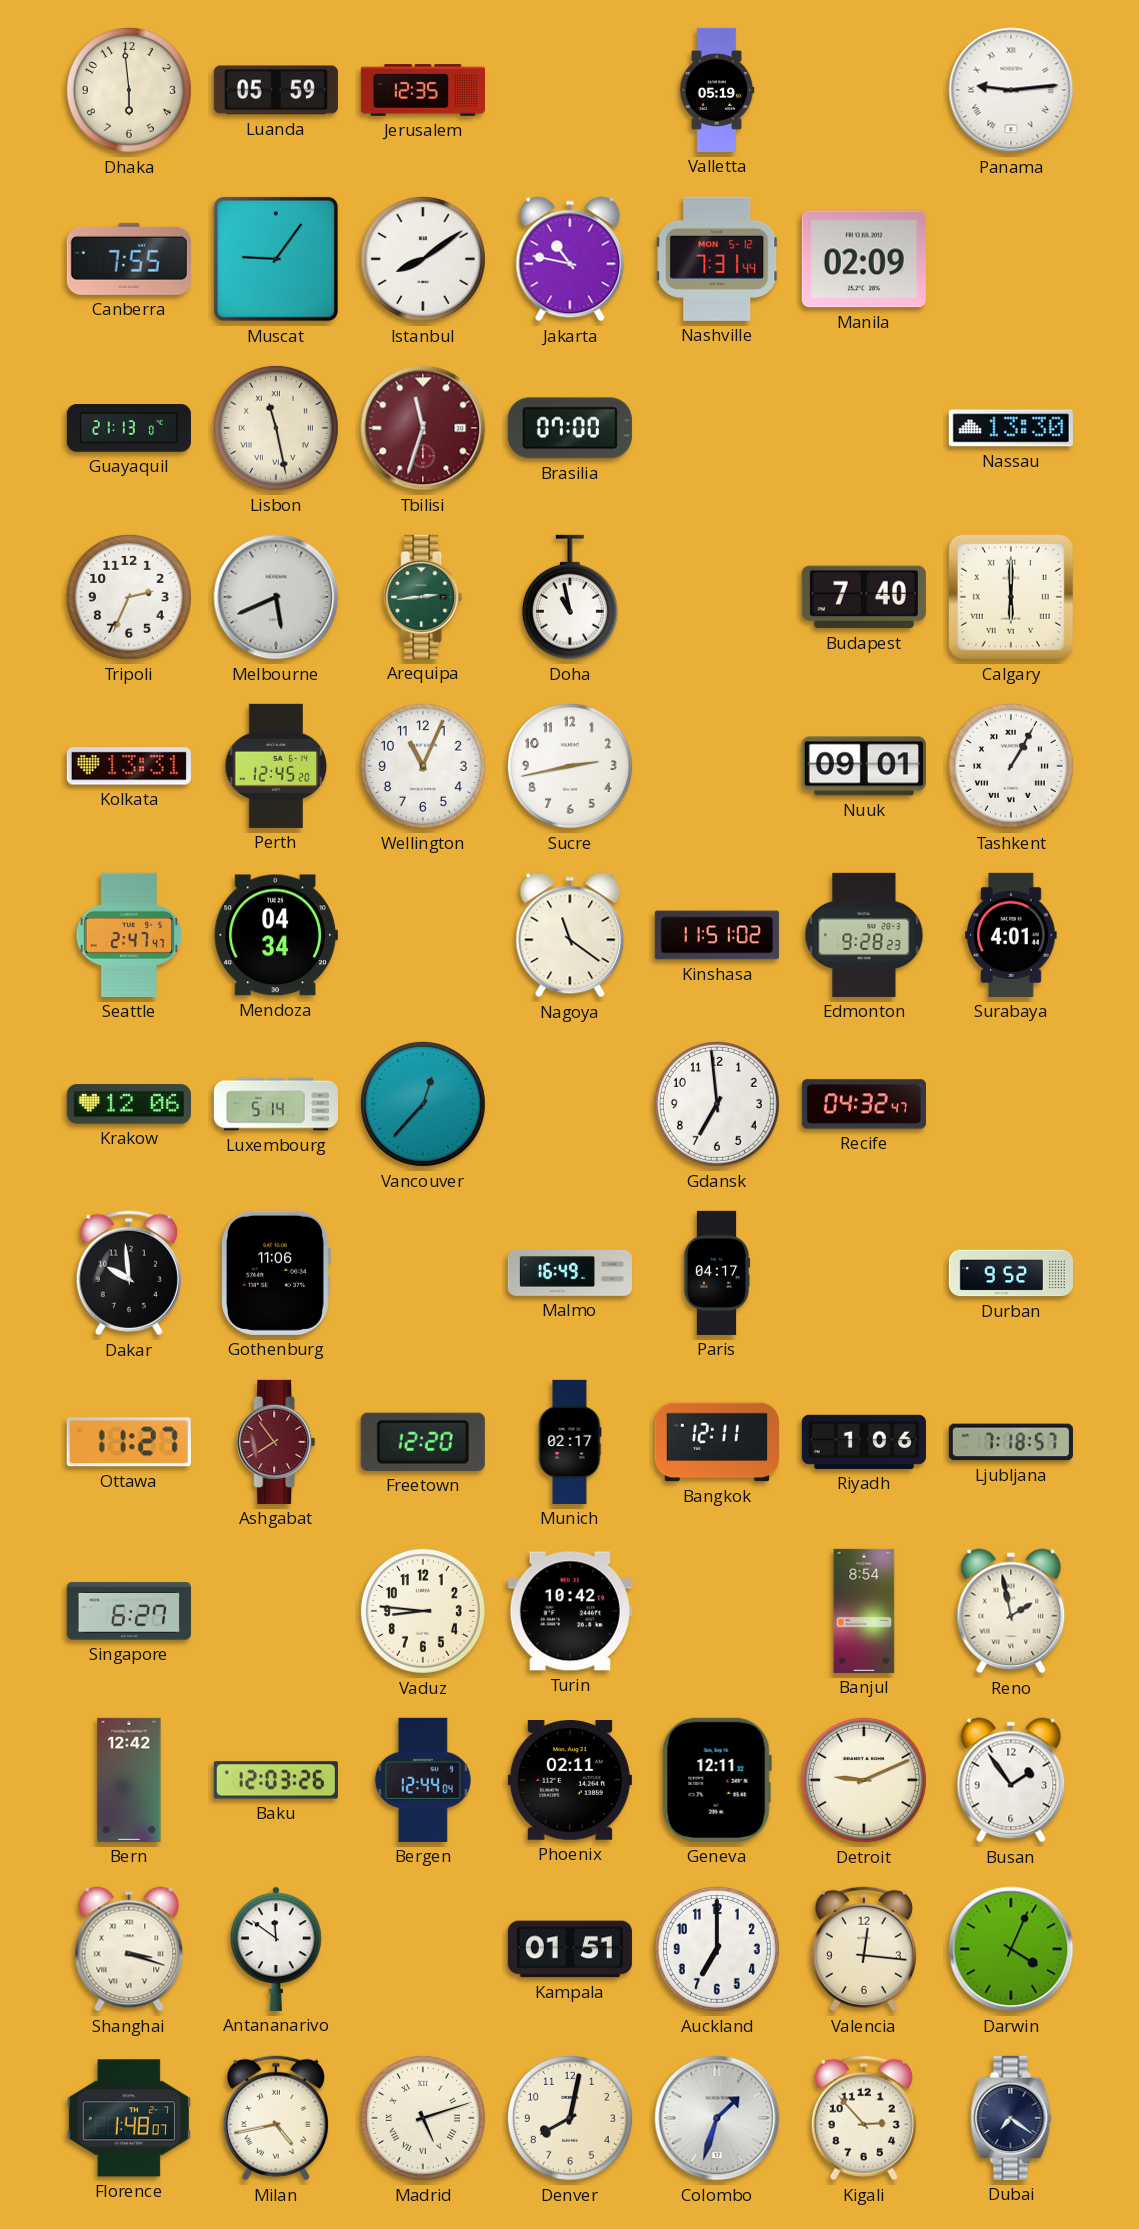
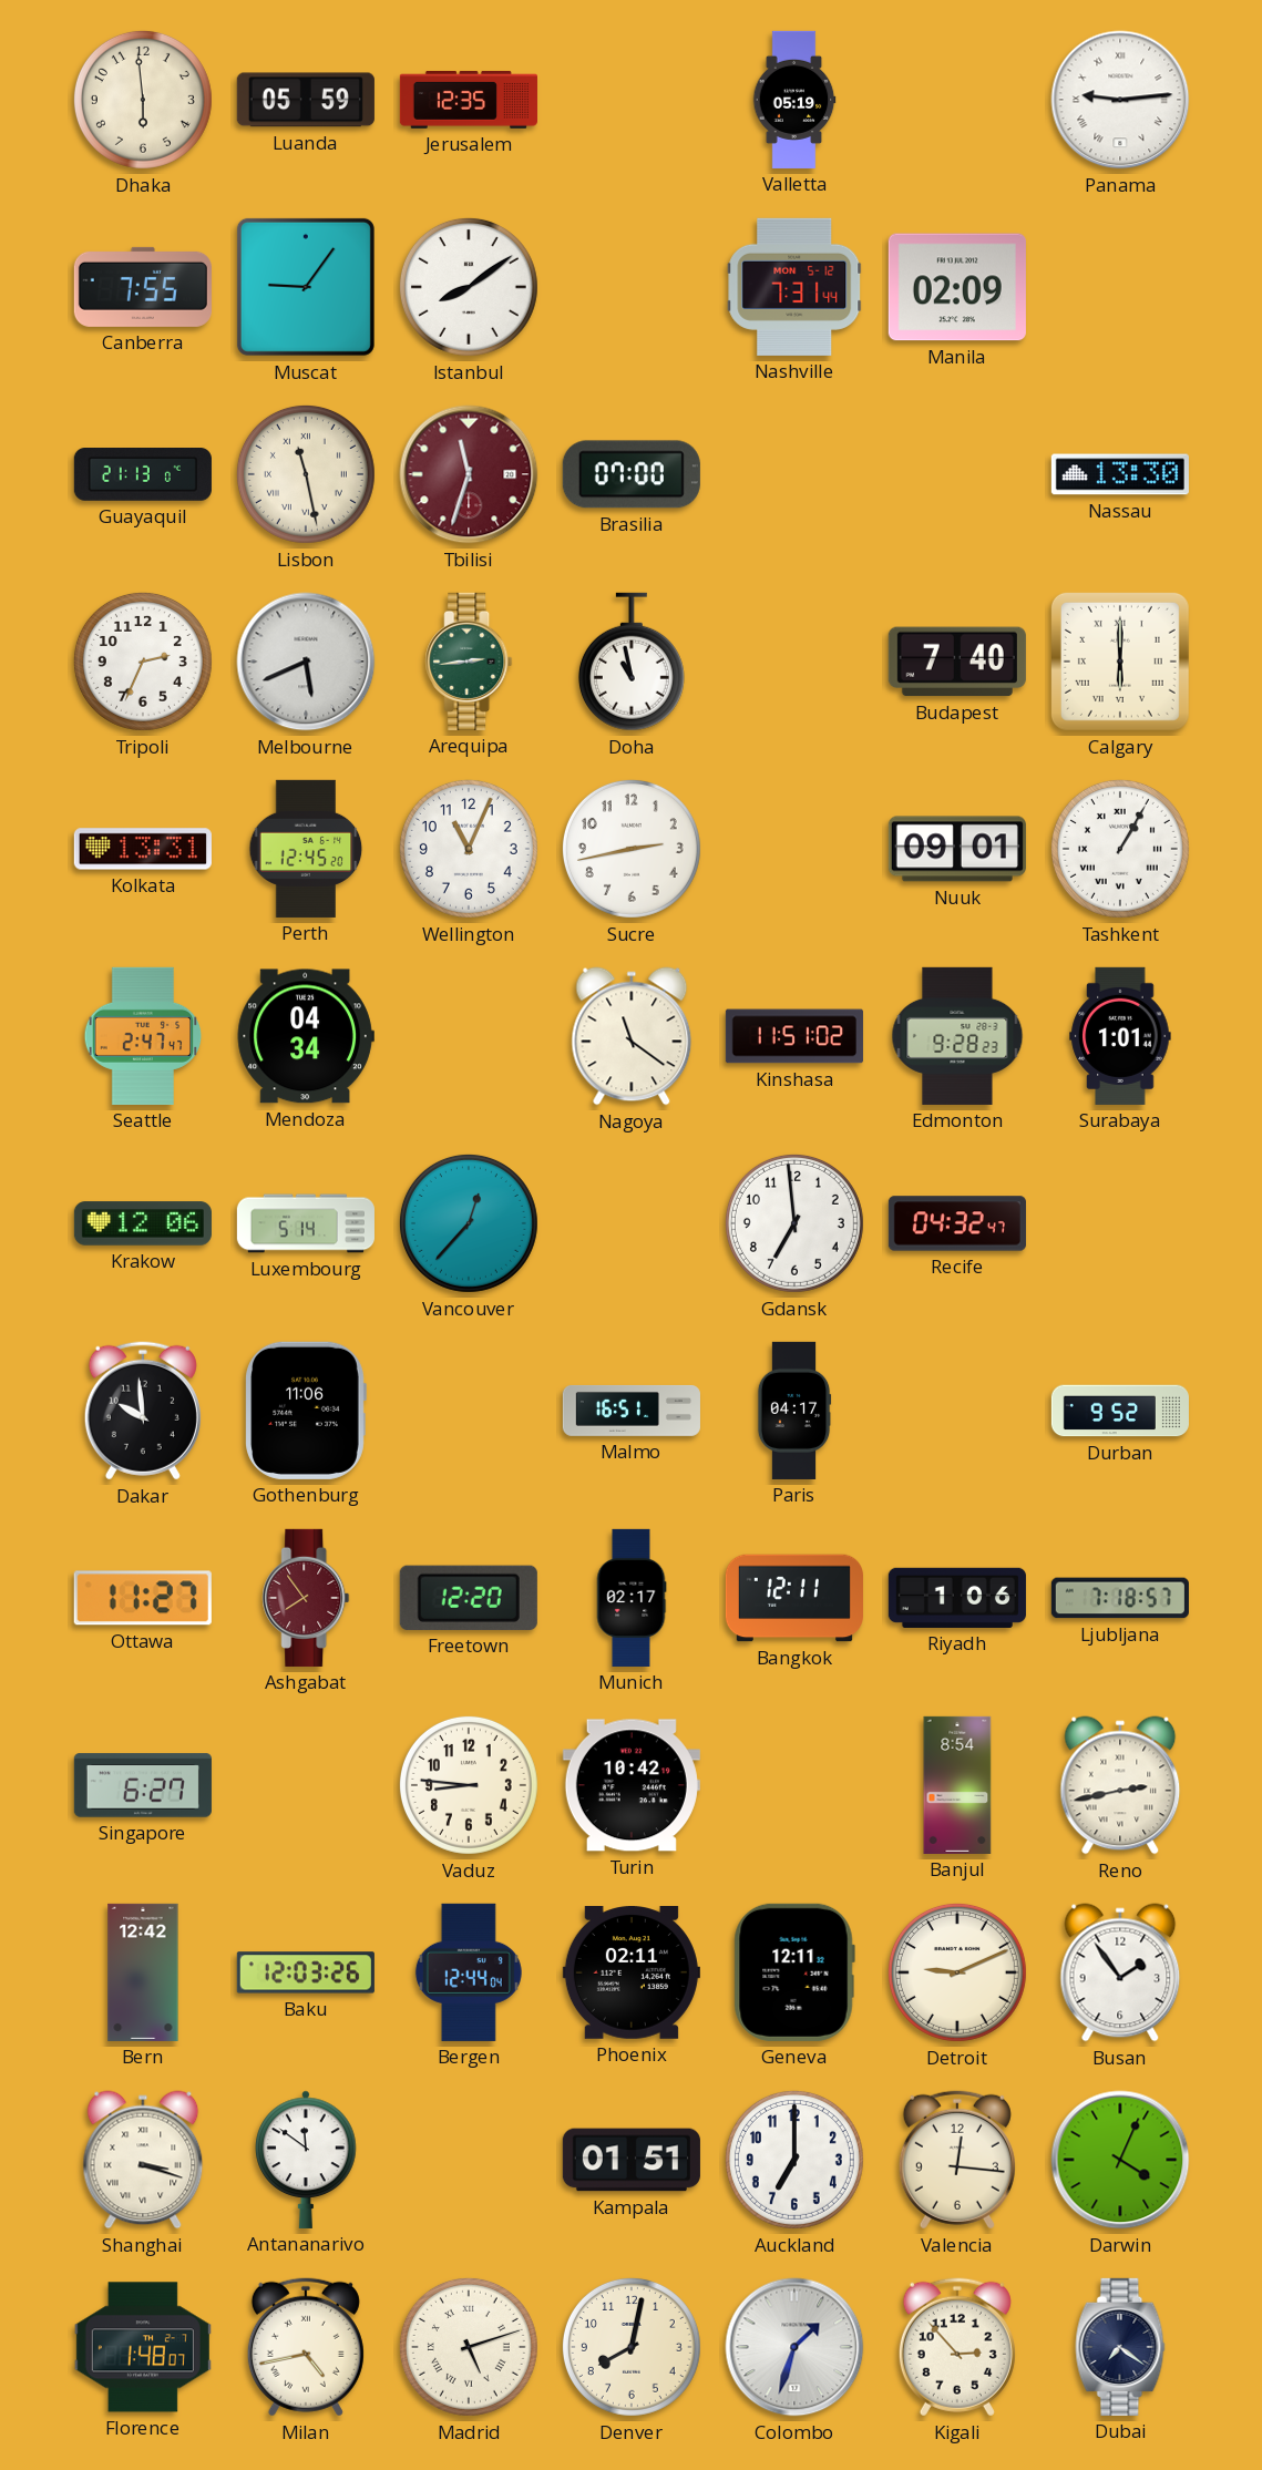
Jakarta: 10:47 -> none (570, 259)
Surabaya: 4:01 -> 1:01 (1120, 1036)
Malmo: 16:49 -> 16:51 (632, 1411)
Reno: 1:58 -> 2:43 (1120, 1785)
